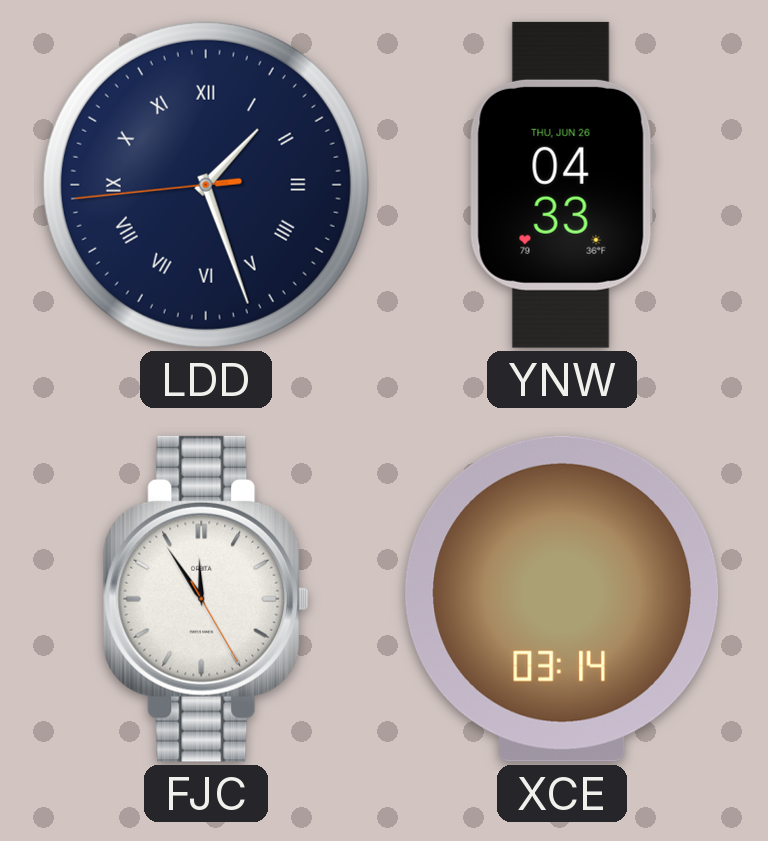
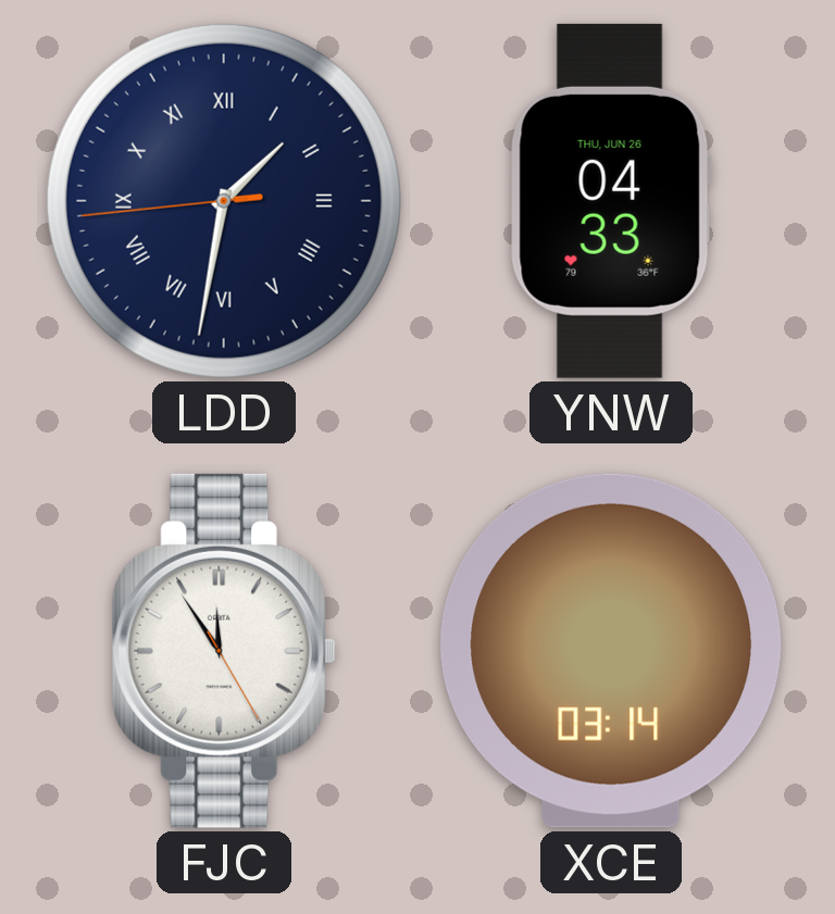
LDD: 1:26 -> 1:31 (224, 201)
